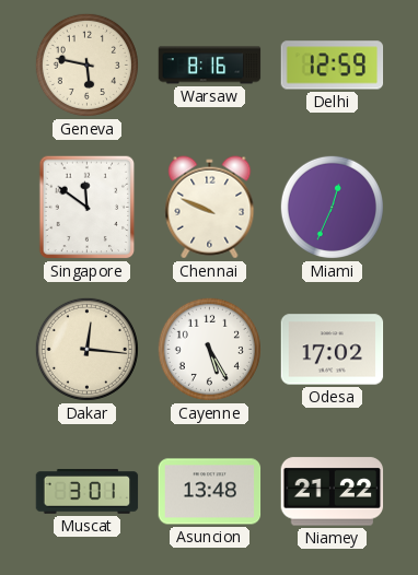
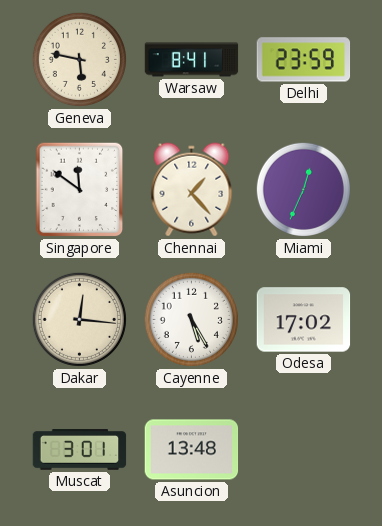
Warsaw: 8:16 -> 8:41 (192, 60)
Delhi: 12:59 -> 23:59 (304, 60)
Chennai: 9:49 -> 1:23 (192, 190)
Niamey: 21:22 -> none (333, 492)
